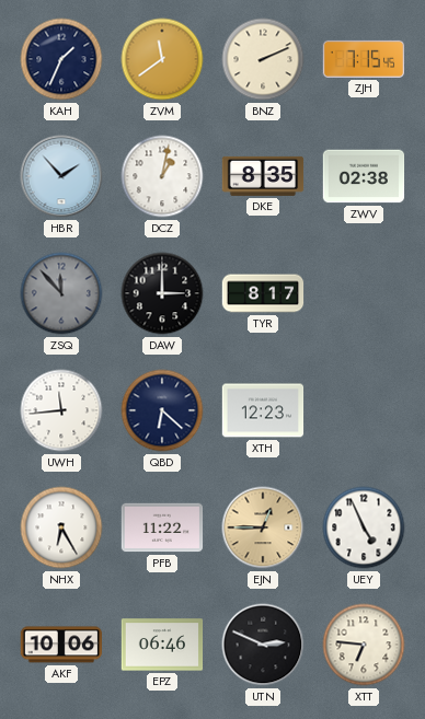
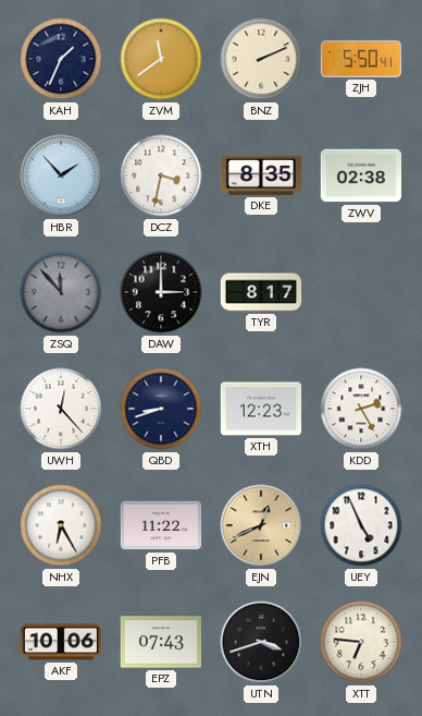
ZJH: 7:15 -> 5:50 (361, 59)
DCZ: 1:02 -> 3:32 (161, 175)
UWH: 11:44 -> 12:23 (61, 409)
QBD: 6:22 -> 8:42 (161, 409)
KDD: none -> 2:25 (361, 409)
EJN: 12:45 -> 12:41 (261, 525)
EPZ: 06:46 -> 07:43 (161, 642)
UTN: 2:49 -> 3:42 (261, 642)
